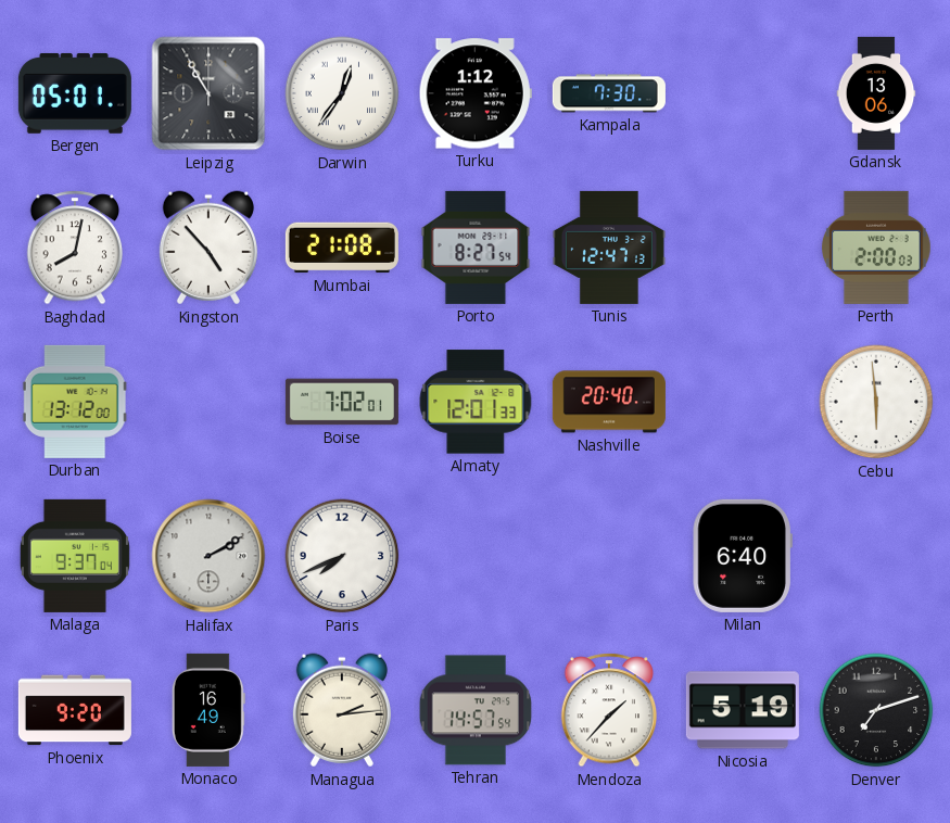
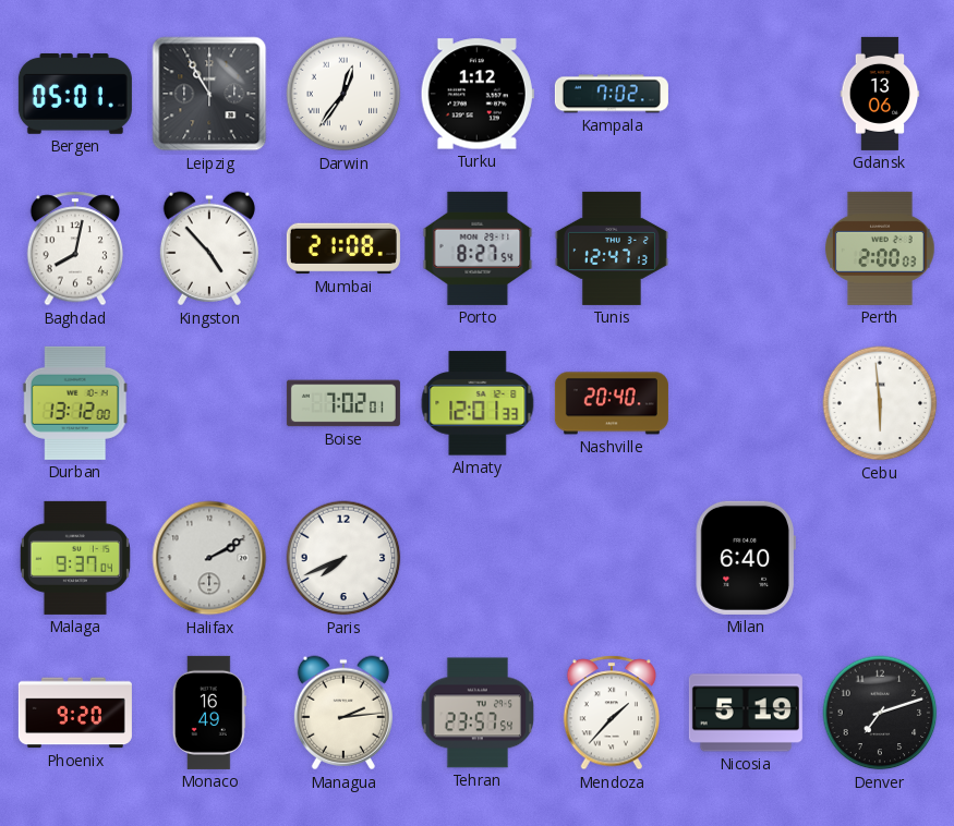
Kampala: 7:30 -> 7:02 (612, 94)
Tehran: 14:57 -> 23:57 (478, 713)
